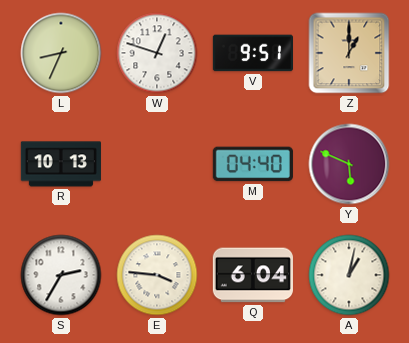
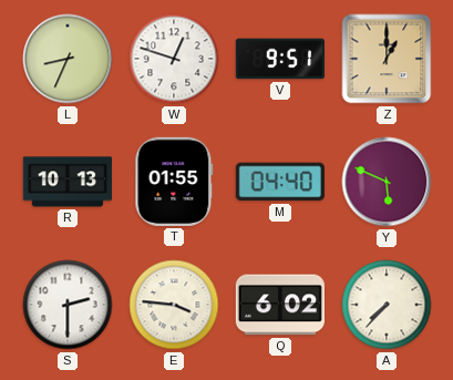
T: none -> 01:55 (174, 182)
S: 2:35 -> 2:30 (68, 305)
Q: 6:04 -> 6:02 (280, 305)
A: 1:02 -> 7:37 (387, 305)
